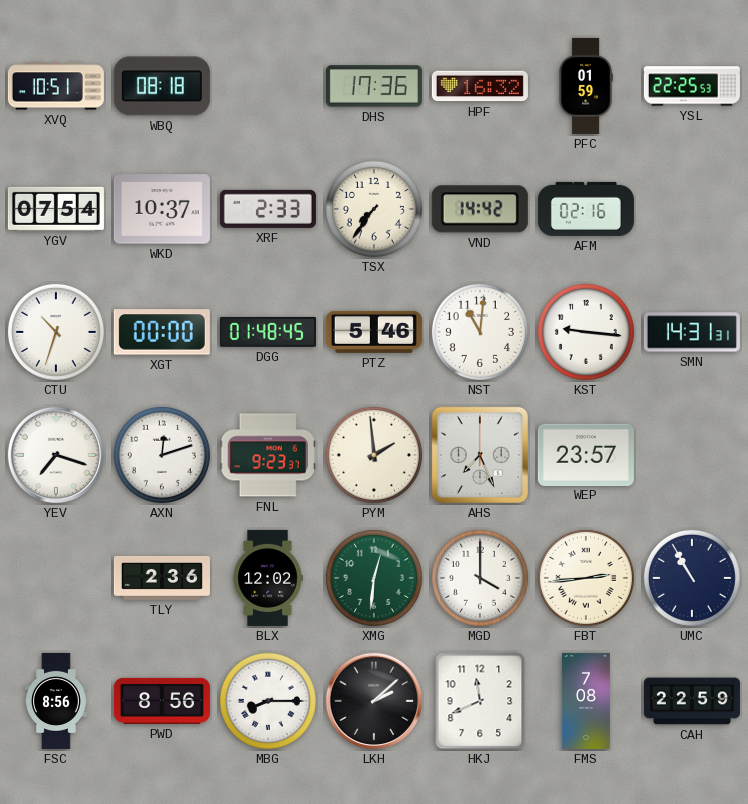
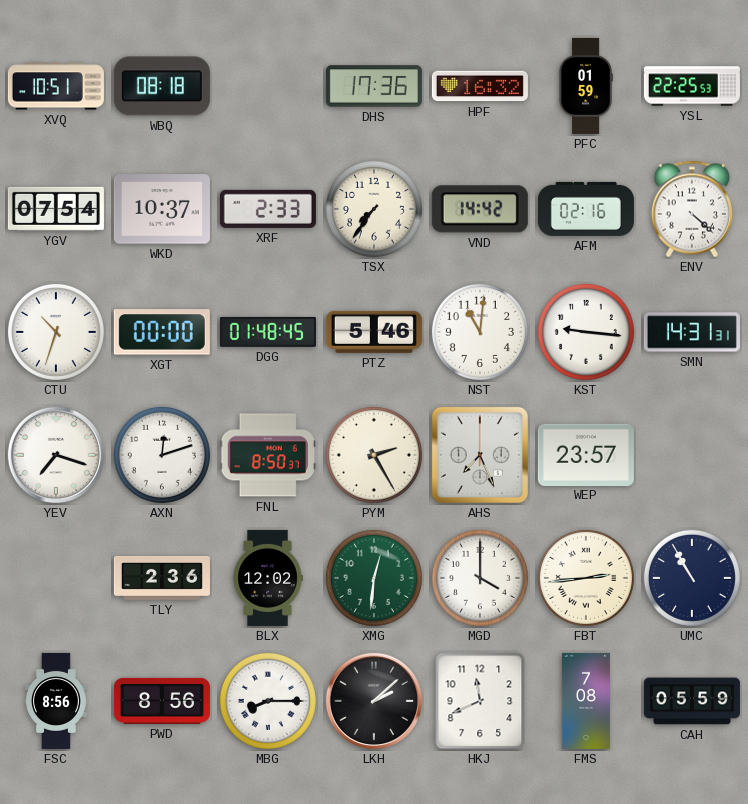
ENV: none -> 4:22 (691, 209)
FNL: 9:23 -> 8:50 (268, 455)
PYM: 1:59 -> 2:25 (374, 455)
CAH: 22:59 -> 05:59 (692, 701)
